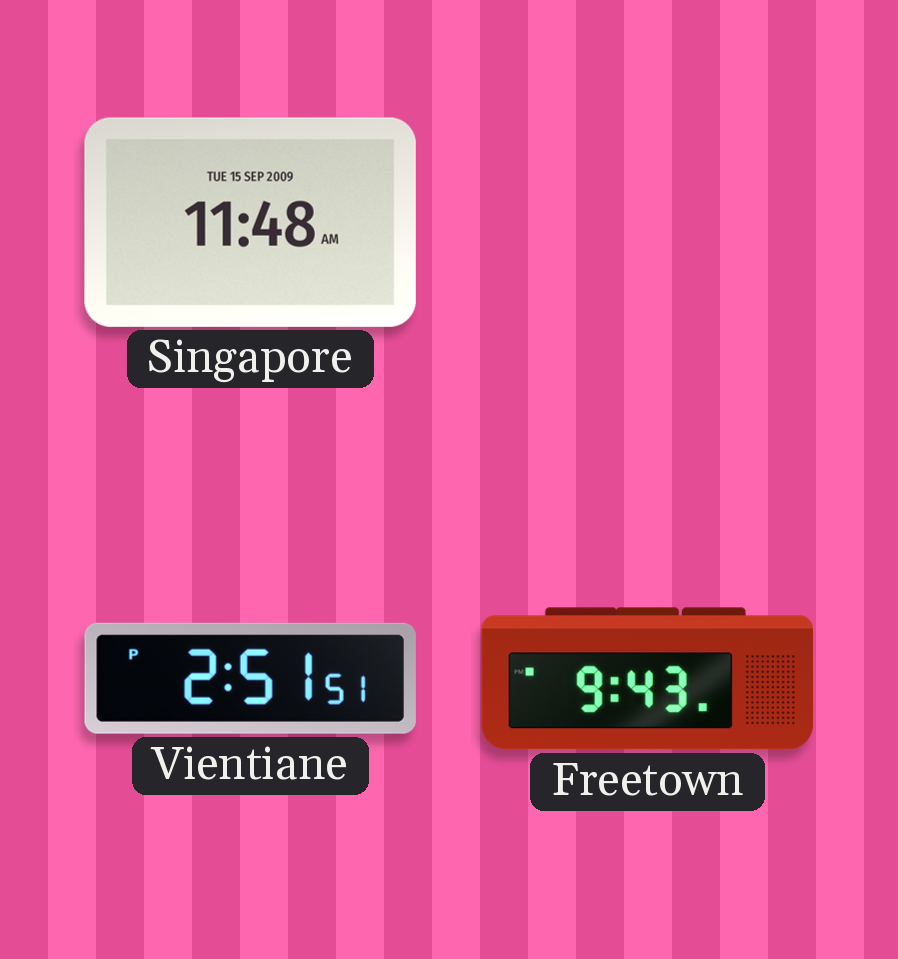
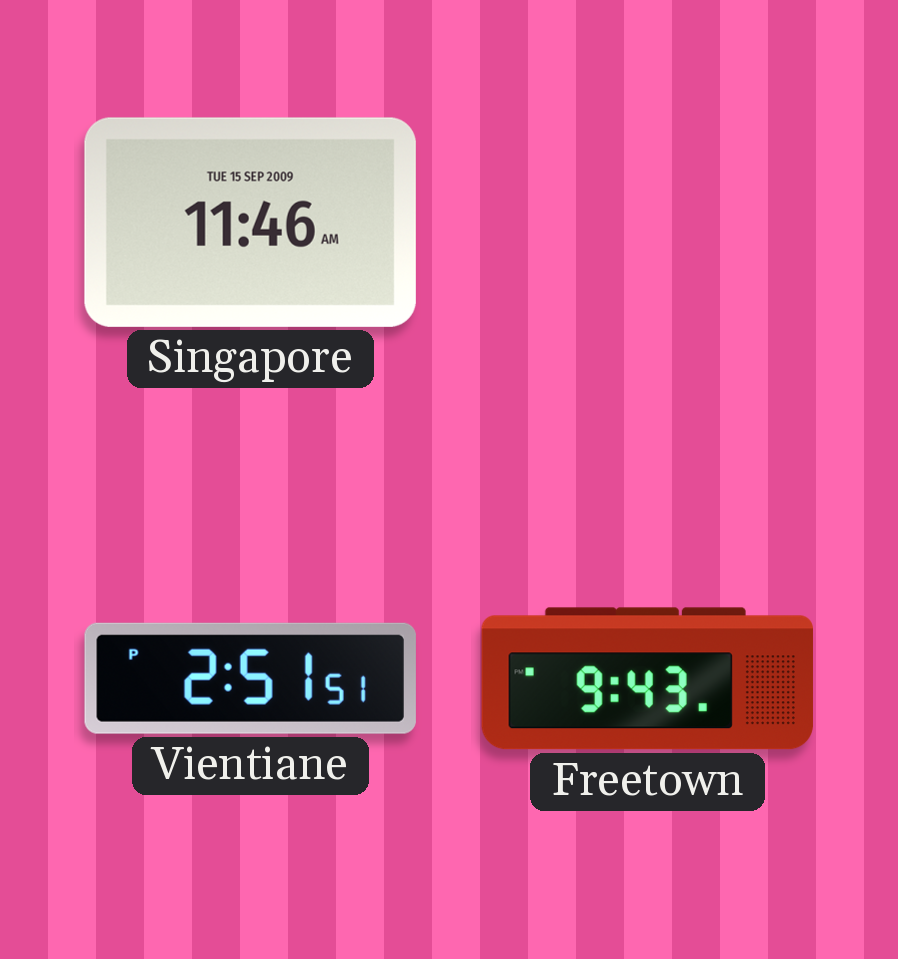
Singapore: 11:48 -> 11:46 (250, 222)
